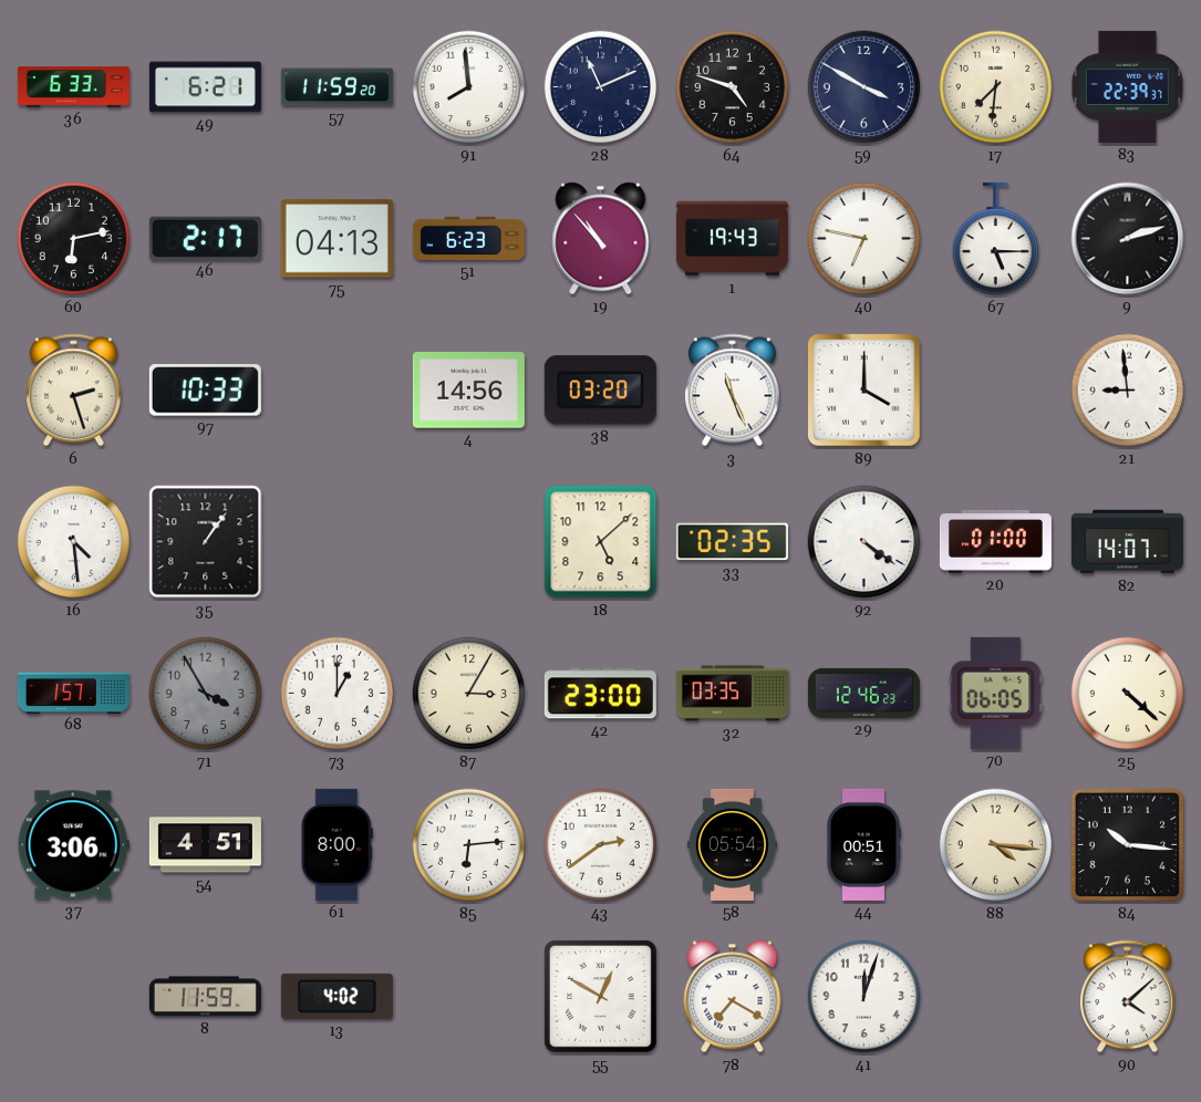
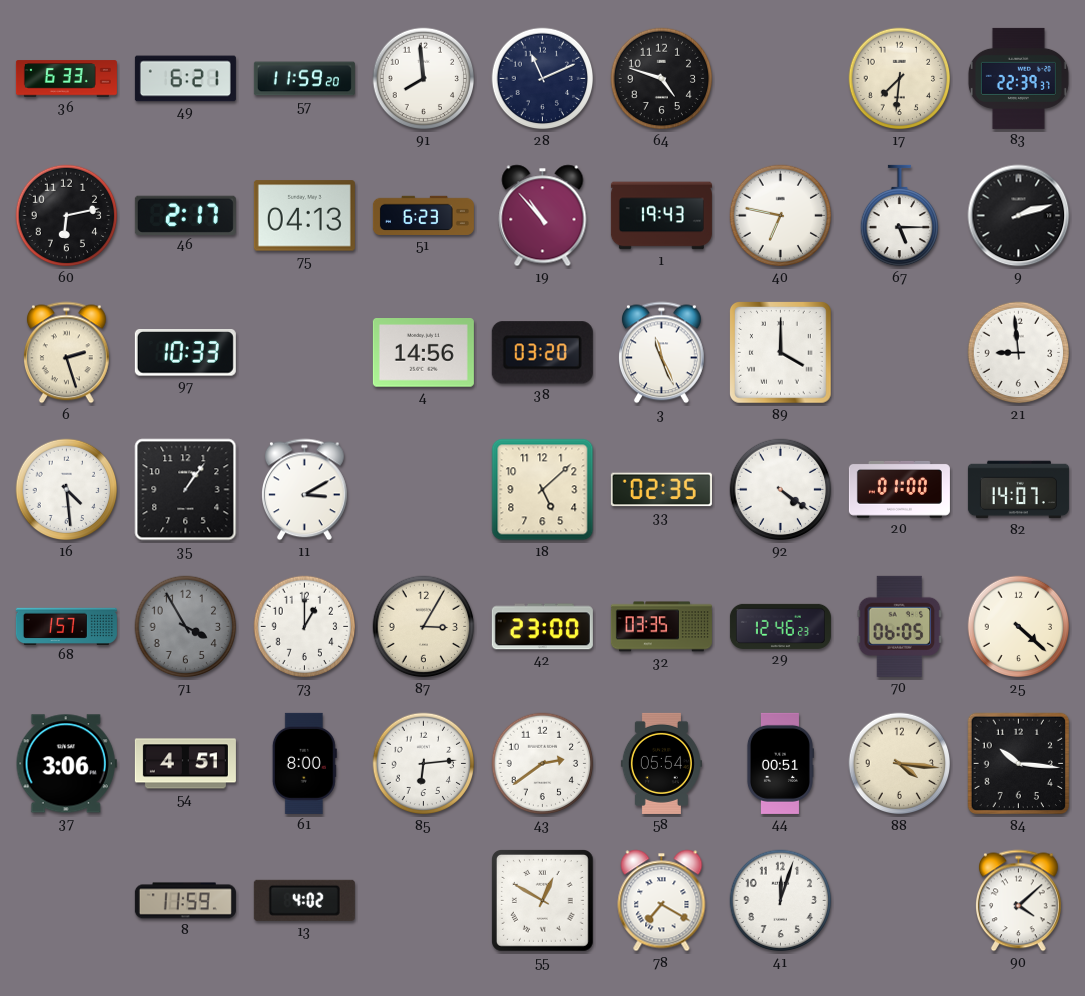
59: 3:50 -> none (864, 87)
11: none -> 3:10 (305, 490)
